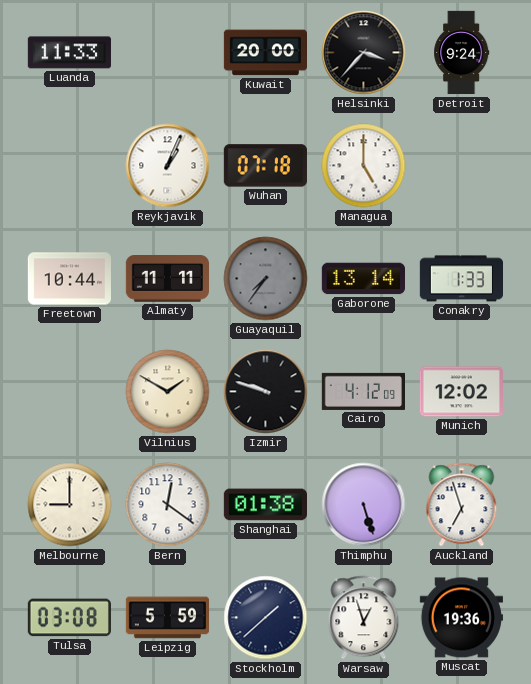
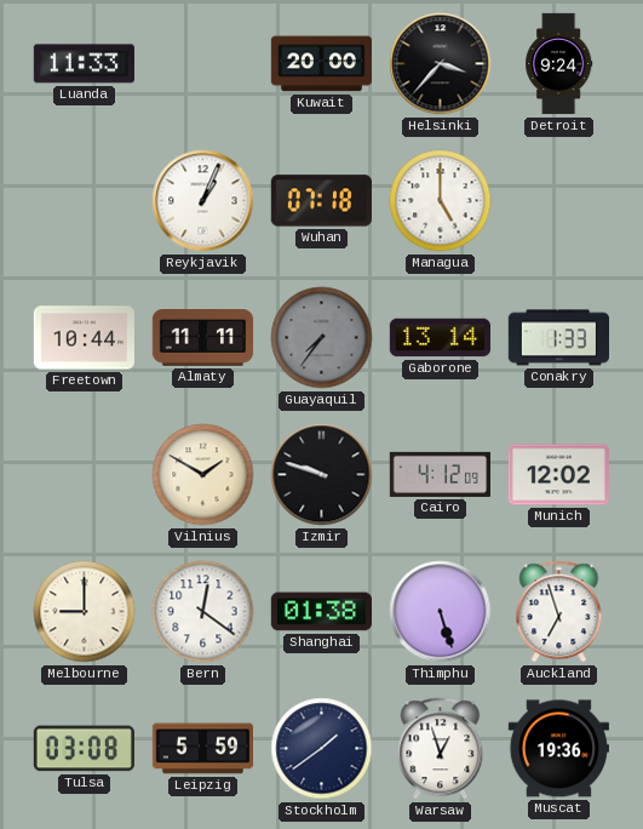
Stockholm: 1:38 -> 1:39 (322, 749)
